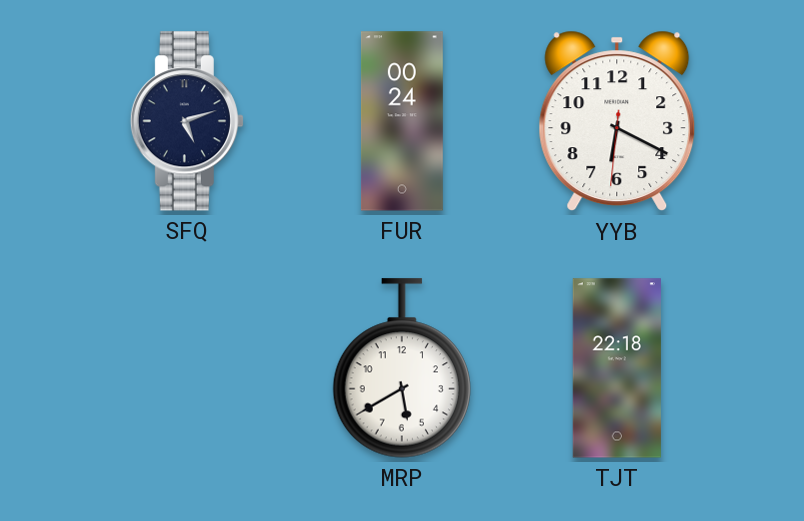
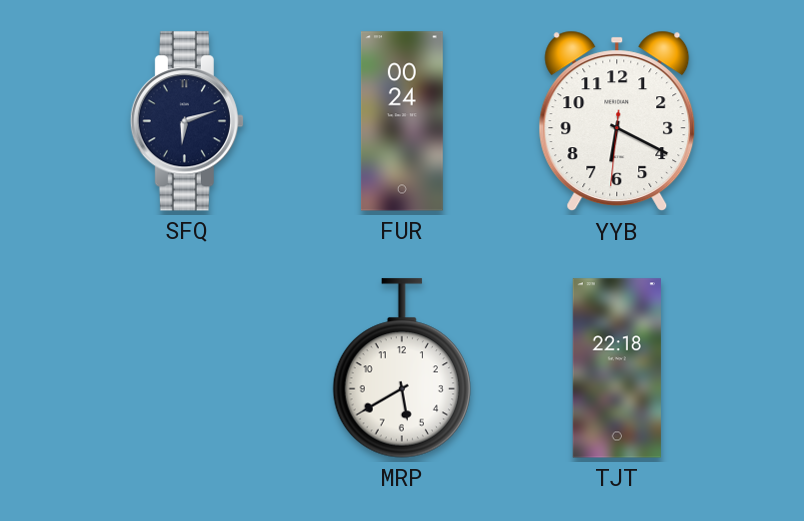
SFQ: 5:12 -> 6:12 (187, 121)
